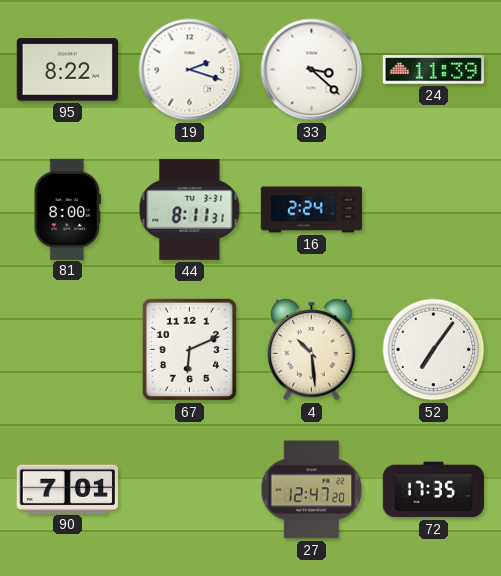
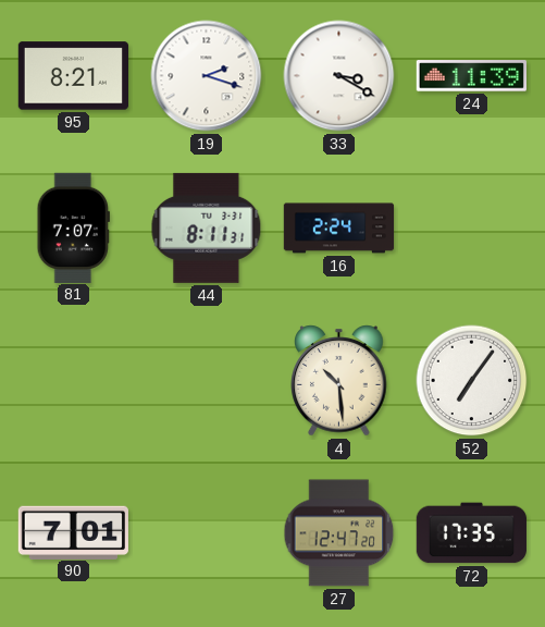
95: 8:22 -> 8:21 (73, 76)
33: 3:22 -> 3:20 (339, 76)
81: 8:00 -> 7:07 (73, 228)
67: 6:11 -> none (189, 349)
